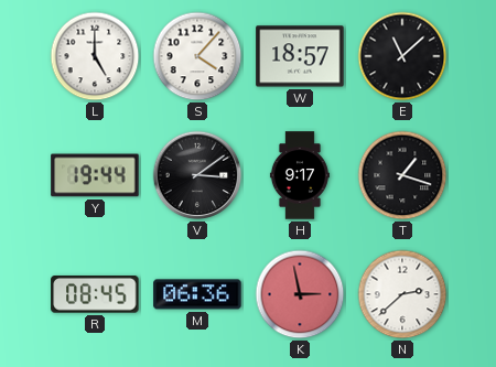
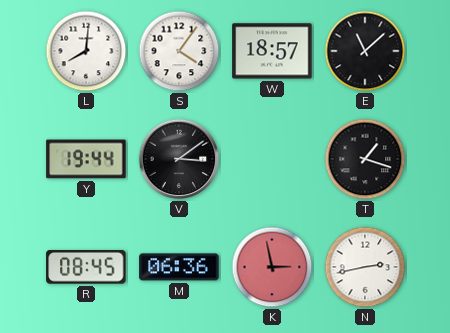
L: 5:00 -> 8:01 (86, 51)
S: 4:07 -> 4:06 (179, 51)
H: 9:17 -> none (300, 175)
N: 2:38 -> 2:43 (365, 267)
